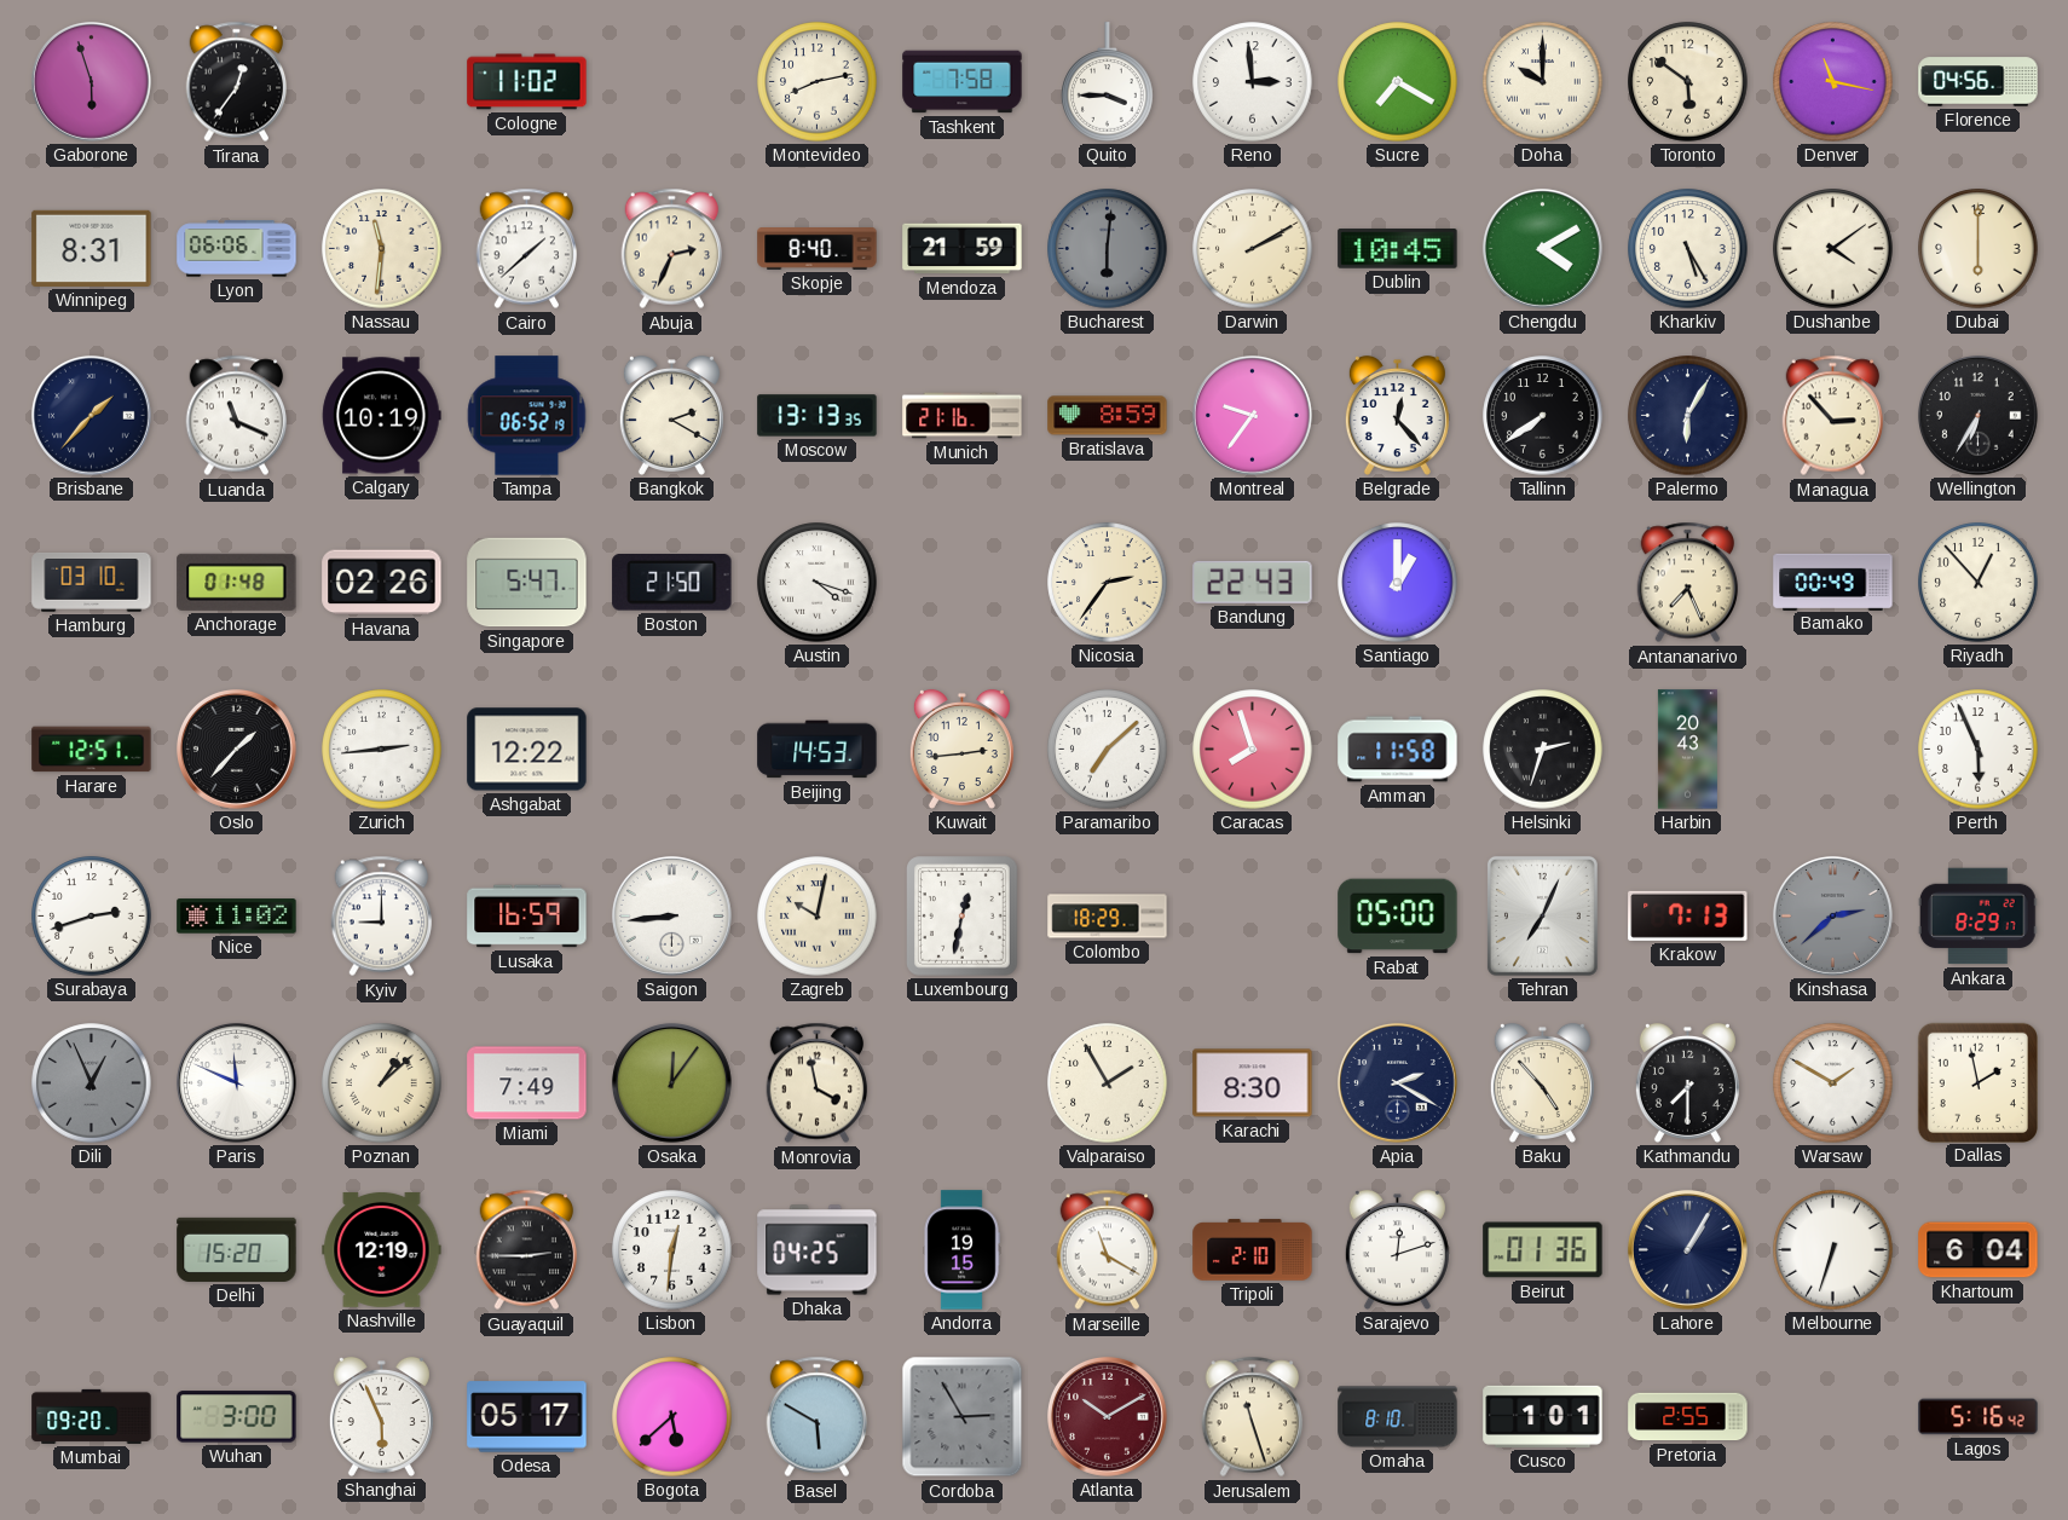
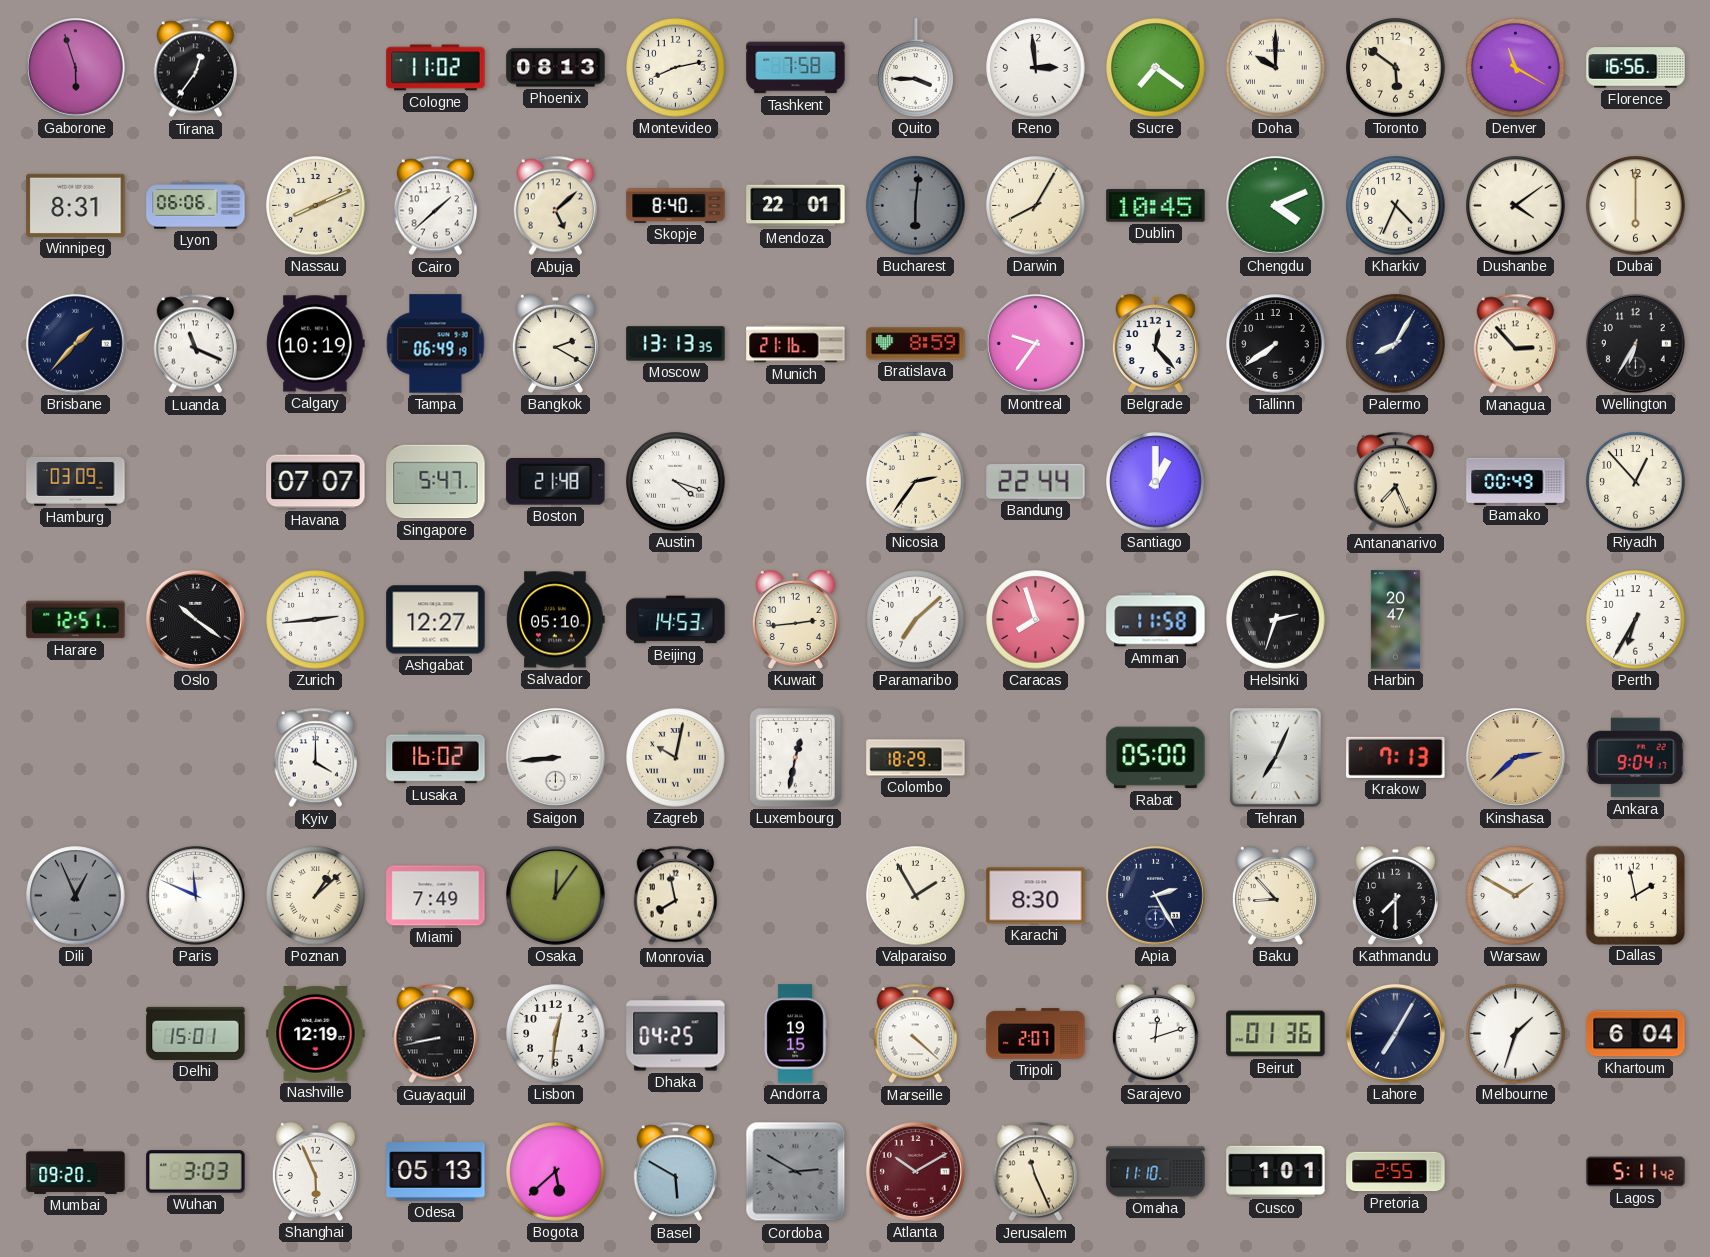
Phoenix: none -> 08:13 (556, 68)
Sucre: 7:20 -> 7:21 (1156, 68)
Denver: 11:17 -> 11:20 (1516, 68)
Florence: 04:56 -> 16:56 (1636, 68)
Nassau: 11:31 -> 8:11 (316, 206)
Abuja: 2:34 -> 5:08 (556, 206)
Mendoza: 21:59 -> 22:01 (796, 206)
Darwin: 2:10 -> 8:05 (1036, 206)
Chengdu: 4:10 -> 4:11 (1275, 205)
Kharkiv: 5:25 -> 4:34 (1396, 206)
Tampa: 06:52 -> 06:49 (436, 344)
Palermo: 6:05 -> 8:05 (1396, 344)
Hamburg: 03:10 -> 03:09 (76, 481)
Anchorage: 01:48 -> none (237, 582)
Havana: 02:26 -> 07:07 (316, 482)
Boston: 21:50 -> 21:48 (556, 482)
Bandung: 22:43 -> 22:44 (1036, 481)
Oslo: 1:37 -> 10:21 (195, 619)
Ashgabat: 12:22 -> 12:27 (436, 620)
Salvador: none -> 05:10 (556, 620)
Harbin: 20:43 -> 20:47 (1395, 620)
Perth: 5:56 -> 6:35 (1636, 620)
Surabaya: 2:42 -> none (92, 917)
Nice: 11:02 -> none (237, 917)
Kyiv: 9:00 -> 4:00 (316, 758)
Lusaka: 16:59 -> 16:02 (436, 758)
Kinshasa dial: grey -> champagne (1515, 757)
Ankara: 8:29 -> 9:04 (1635, 758)
Monrovia: 3:58 -> 7:58 (676, 896)
Apia: 2:20 -> 2:25 (1155, 895)
Baku: 4:53 -> 8:53 (1275, 895)
Delhi: 15:20 -> 15:01 (196, 1033)
Guayaquil: 2:45 -> 8:43 (436, 1034)
Marseille: 11:20 -> 4:22 (916, 1034)
Tripoli: 2:10 -> 2:07 (1036, 1034)
Lahore: 1:05 -> 7:05 (1395, 1033)
Melbourne: 6:33 -> 1:33 (1516, 1034)
Wuhan: 3:00 -> 3:03 (196, 1172)
Odesa: 05:17 -> 05:13 (436, 1172)
Cordoba: 2:55 -> 2:50 (796, 1172)
Jerusalem: 11:27 -> 11:26 (1036, 1172)
Omaha: 8:10 -> 11:10 (1156, 1172)
Lagos: 5:16 -> 5:11 (1636, 1172)
